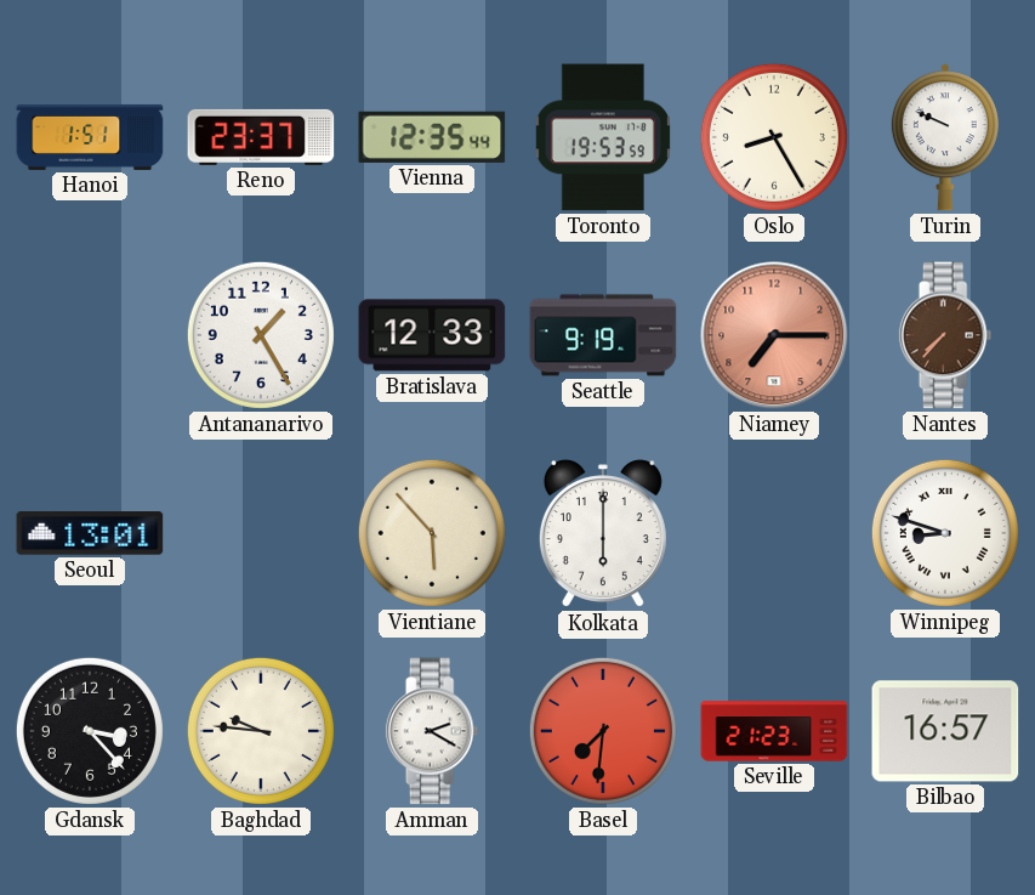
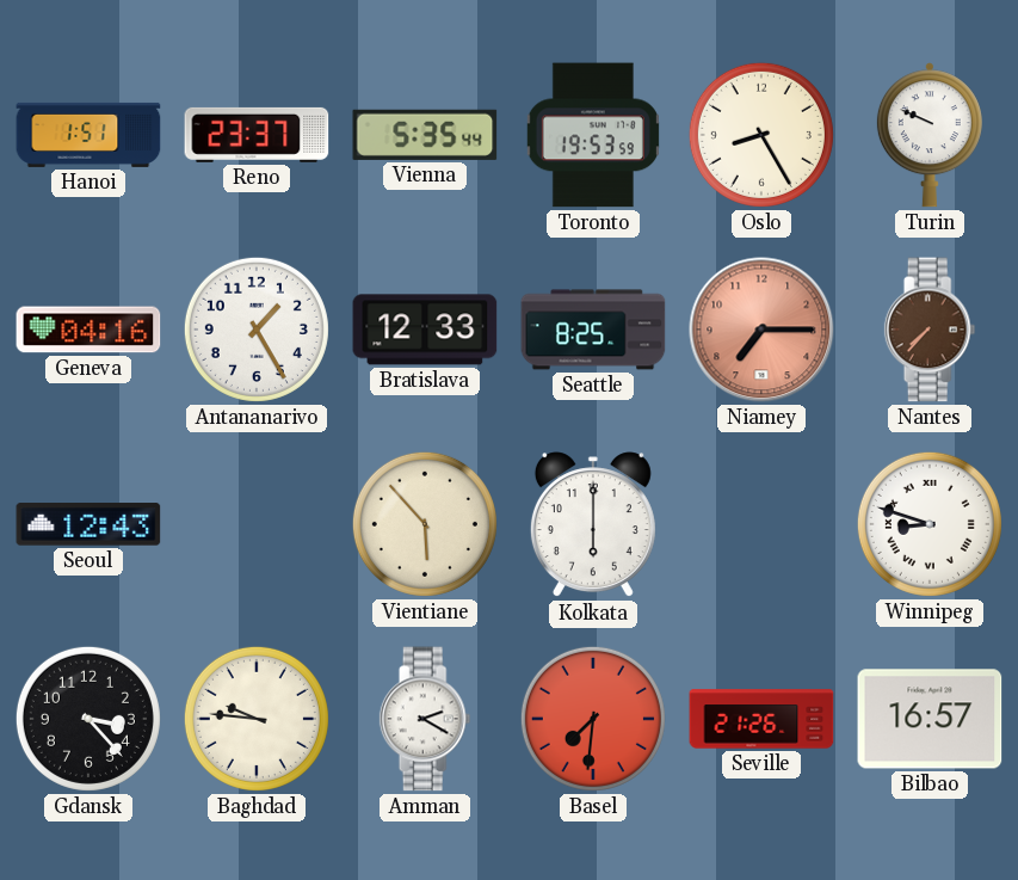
Vienna: 12:35 -> 5:35 (425, 135)
Geneva: none -> 04:16 (88, 330)
Seattle: 9:19 -> 8:25 (593, 330)
Seoul: 13:01 -> 12:43 (88, 524)
Seville: 21:23 -> 21:26 (761, 719)
